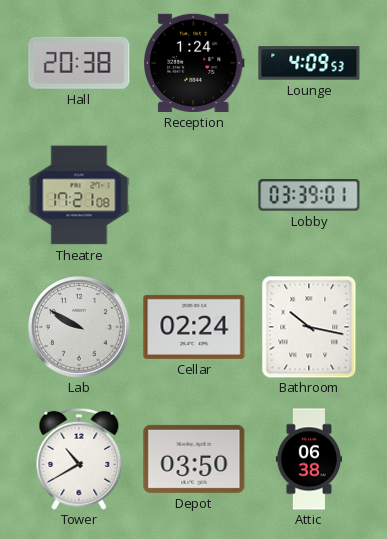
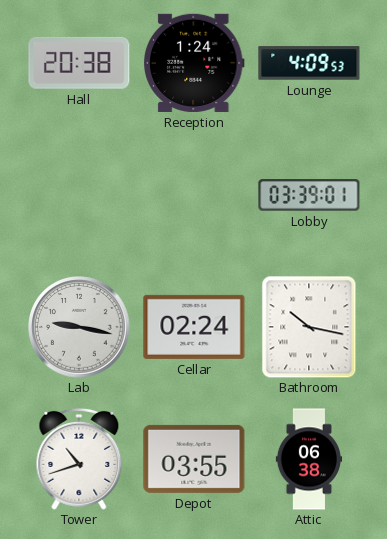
Theatre: 17:21 -> none (79, 195)
Lab: 9:50 -> 9:17 (79, 327)
Tower: 10:40 -> 10:42 (79, 459)
Depot: 03:50 -> 03:55 (194, 459)
